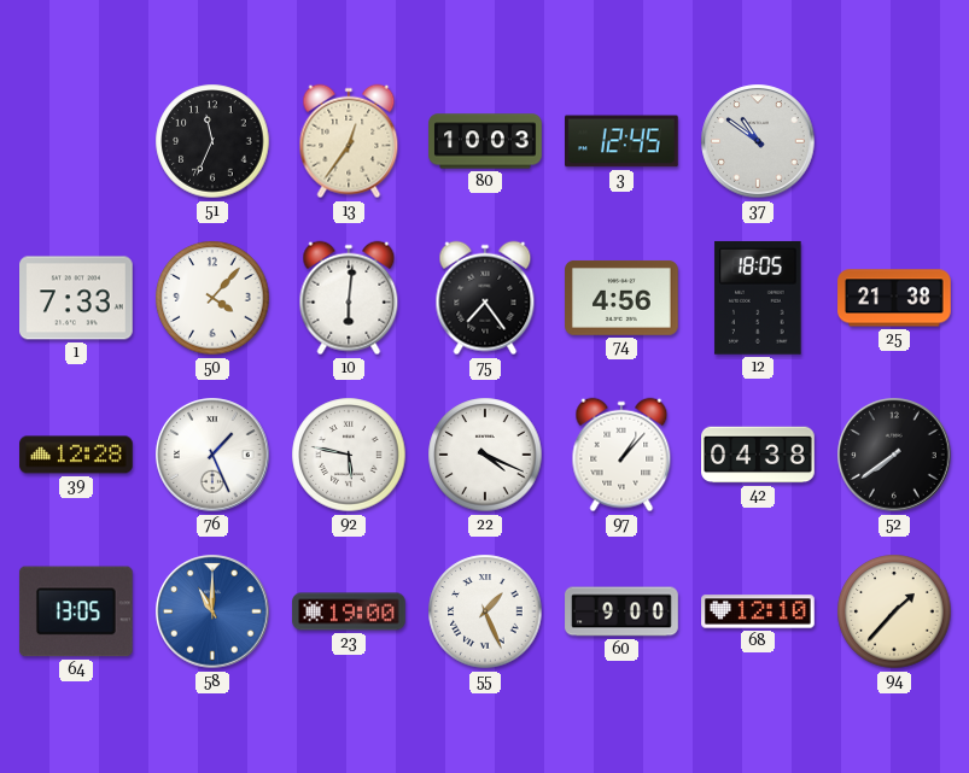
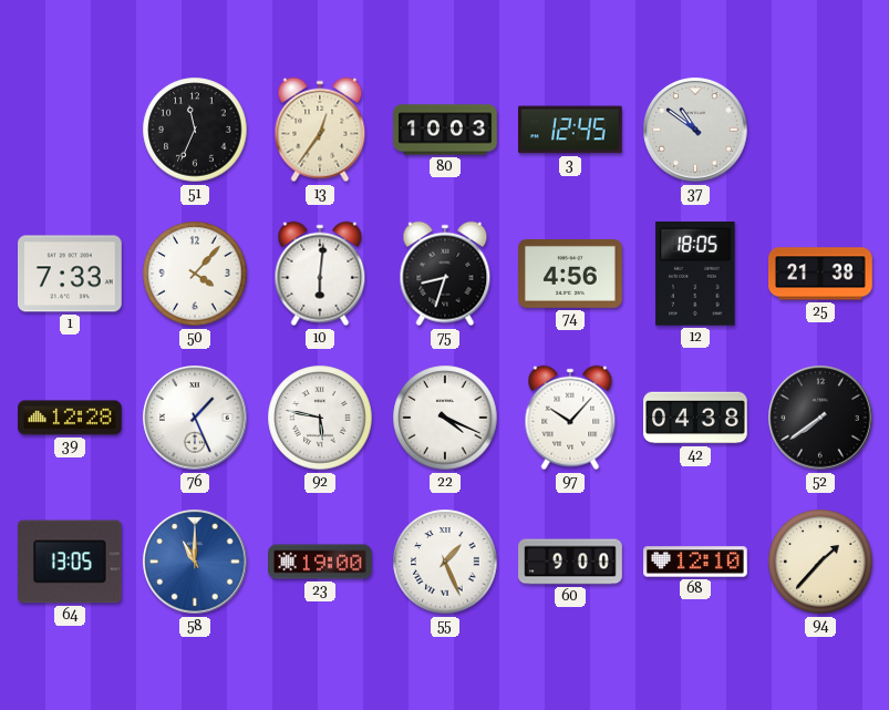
75: 7:24 -> 8:33 (445, 274)
97: 1:07 -> 10:07 (570, 418)
